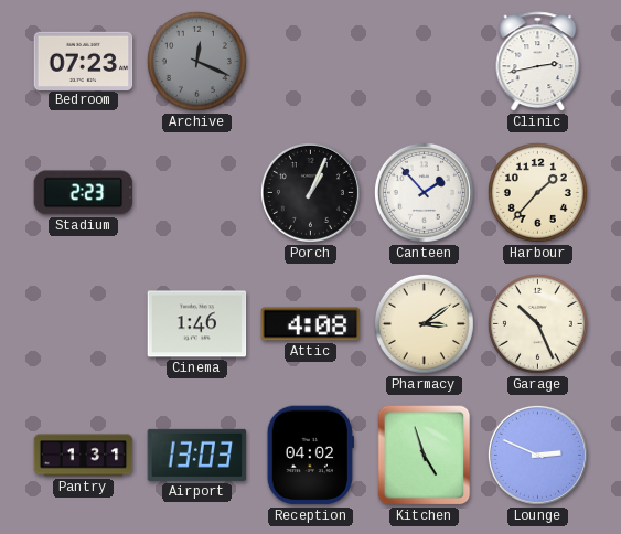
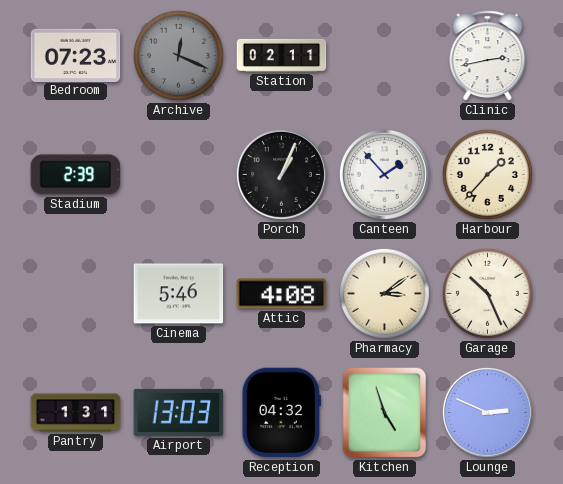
Station: none -> 02:11 (282, 55)
Stadium: 2:23 -> 2:39 (76, 175)
Cinema: 1:46 -> 5:46 (179, 294)
Reception: 04:02 -> 04:32 (281, 413)
